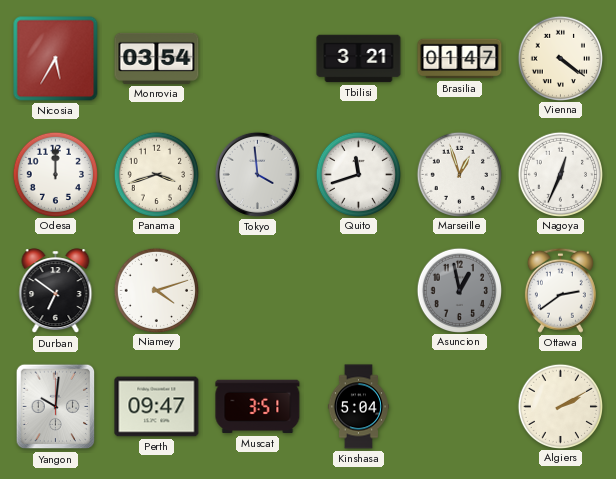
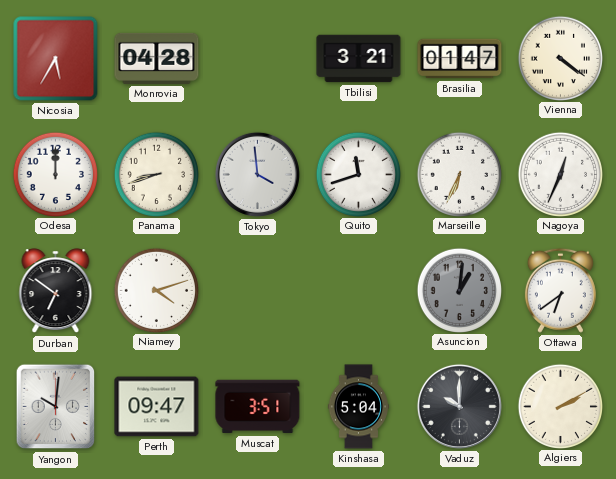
Monrovia: 03:54 -> 04:28 (157, 58)
Panama: 3:42 -> 8:42 (156, 174)
Marseille: 12:57 -> 6:34 (459, 174)
Asuncion: 12:58 -> 1:01 (459, 290)
Ottawa: 2:39 -> 6:39 (560, 290)
Vaduz: none -> 10:00 (459, 406)
